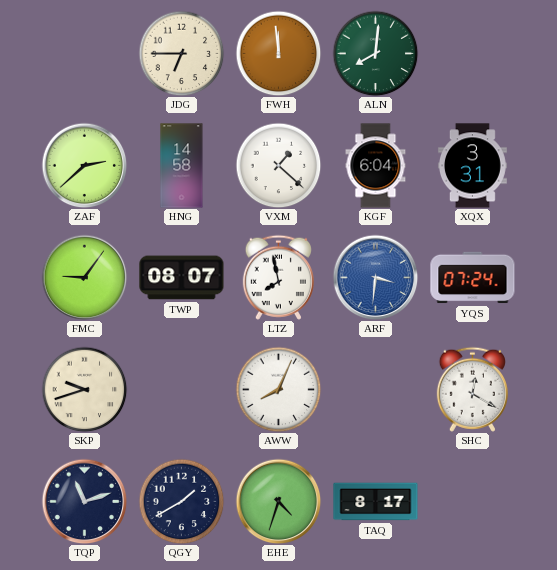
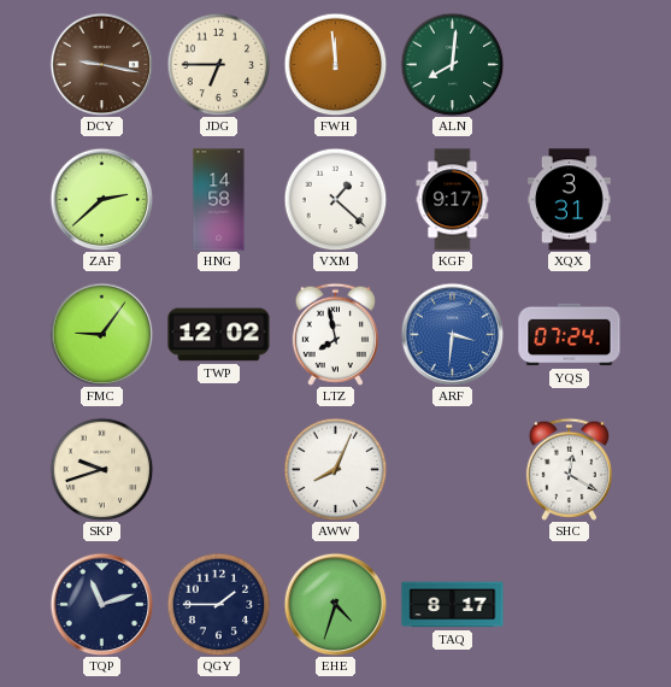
DCY: none -> 9:17 (101, 64)
KGF: 6:04 -> 9:17 (453, 200)
TWP: 08:07 -> 12:02 (219, 335)
QGY: 1:40 -> 1:45 (218, 604)
